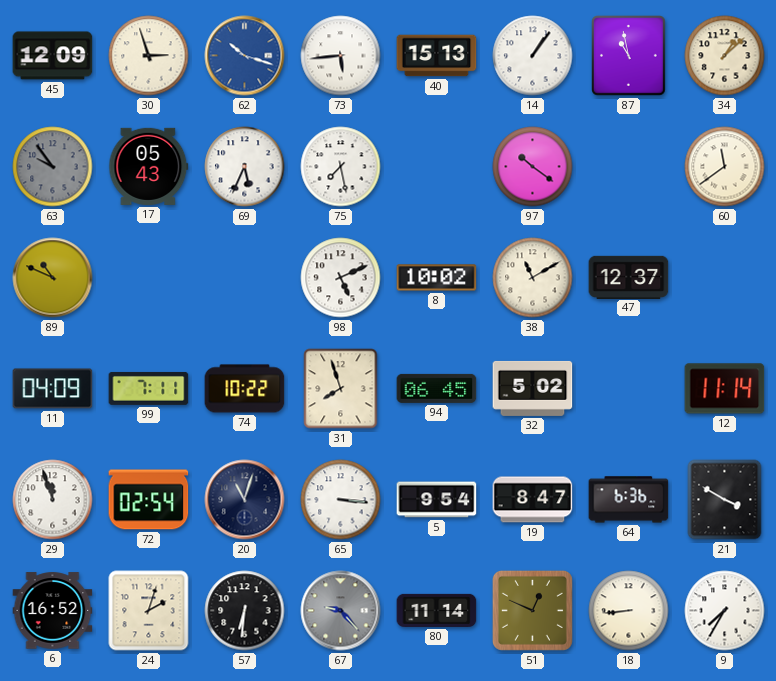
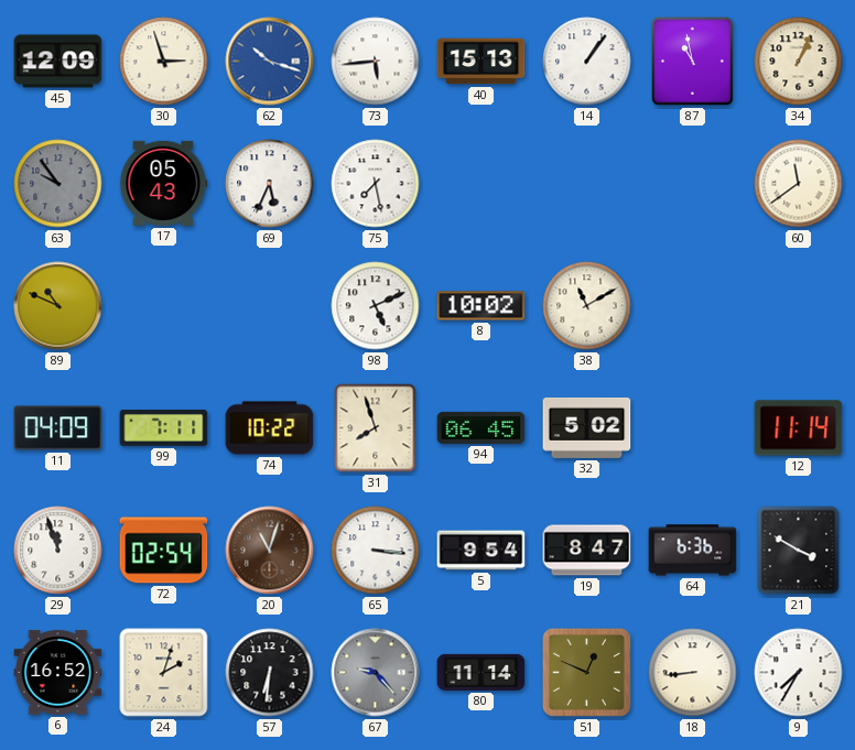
34: 1:08 -> 1:04 (799, 62)
97: 10:21 -> none (533, 167)
47: 12:37 -> none (629, 277)
20 dial: navy -> brown (270, 551)
